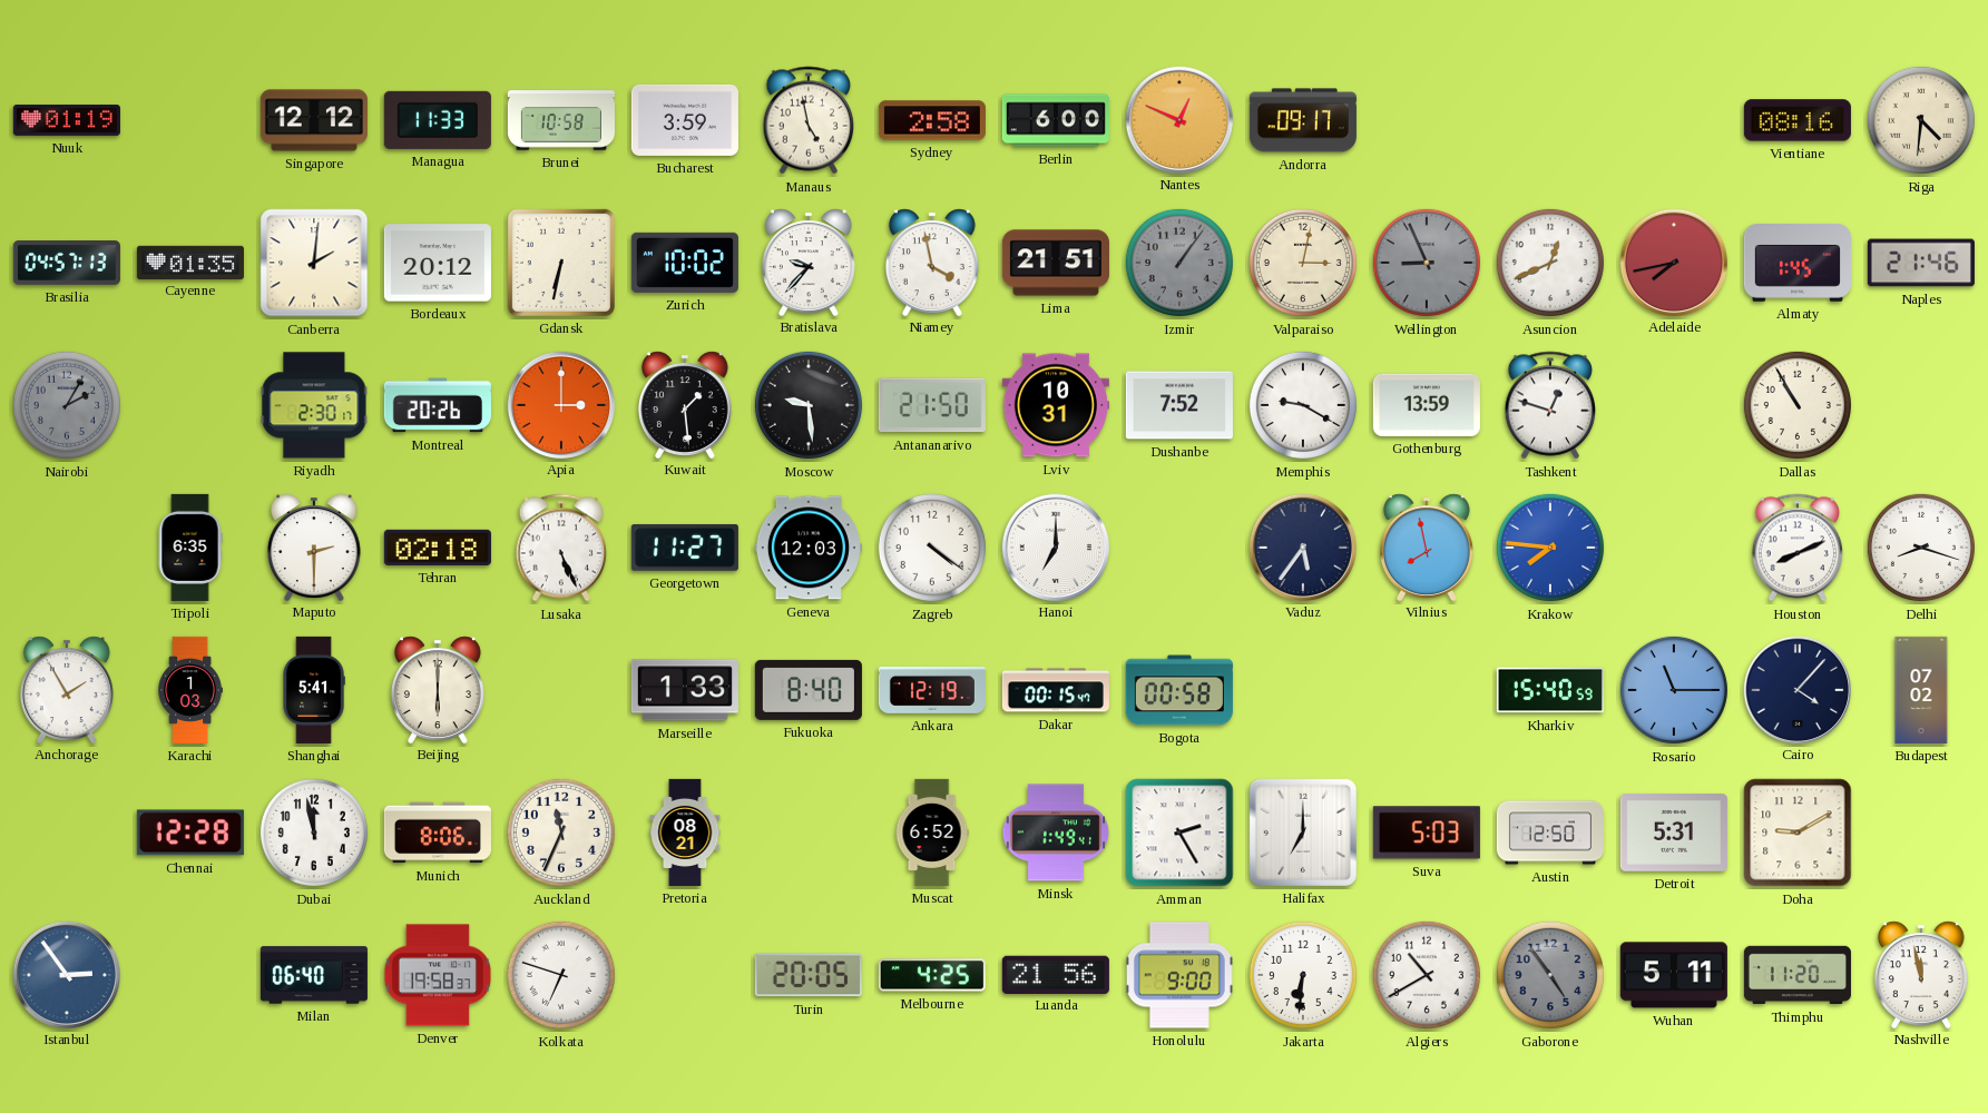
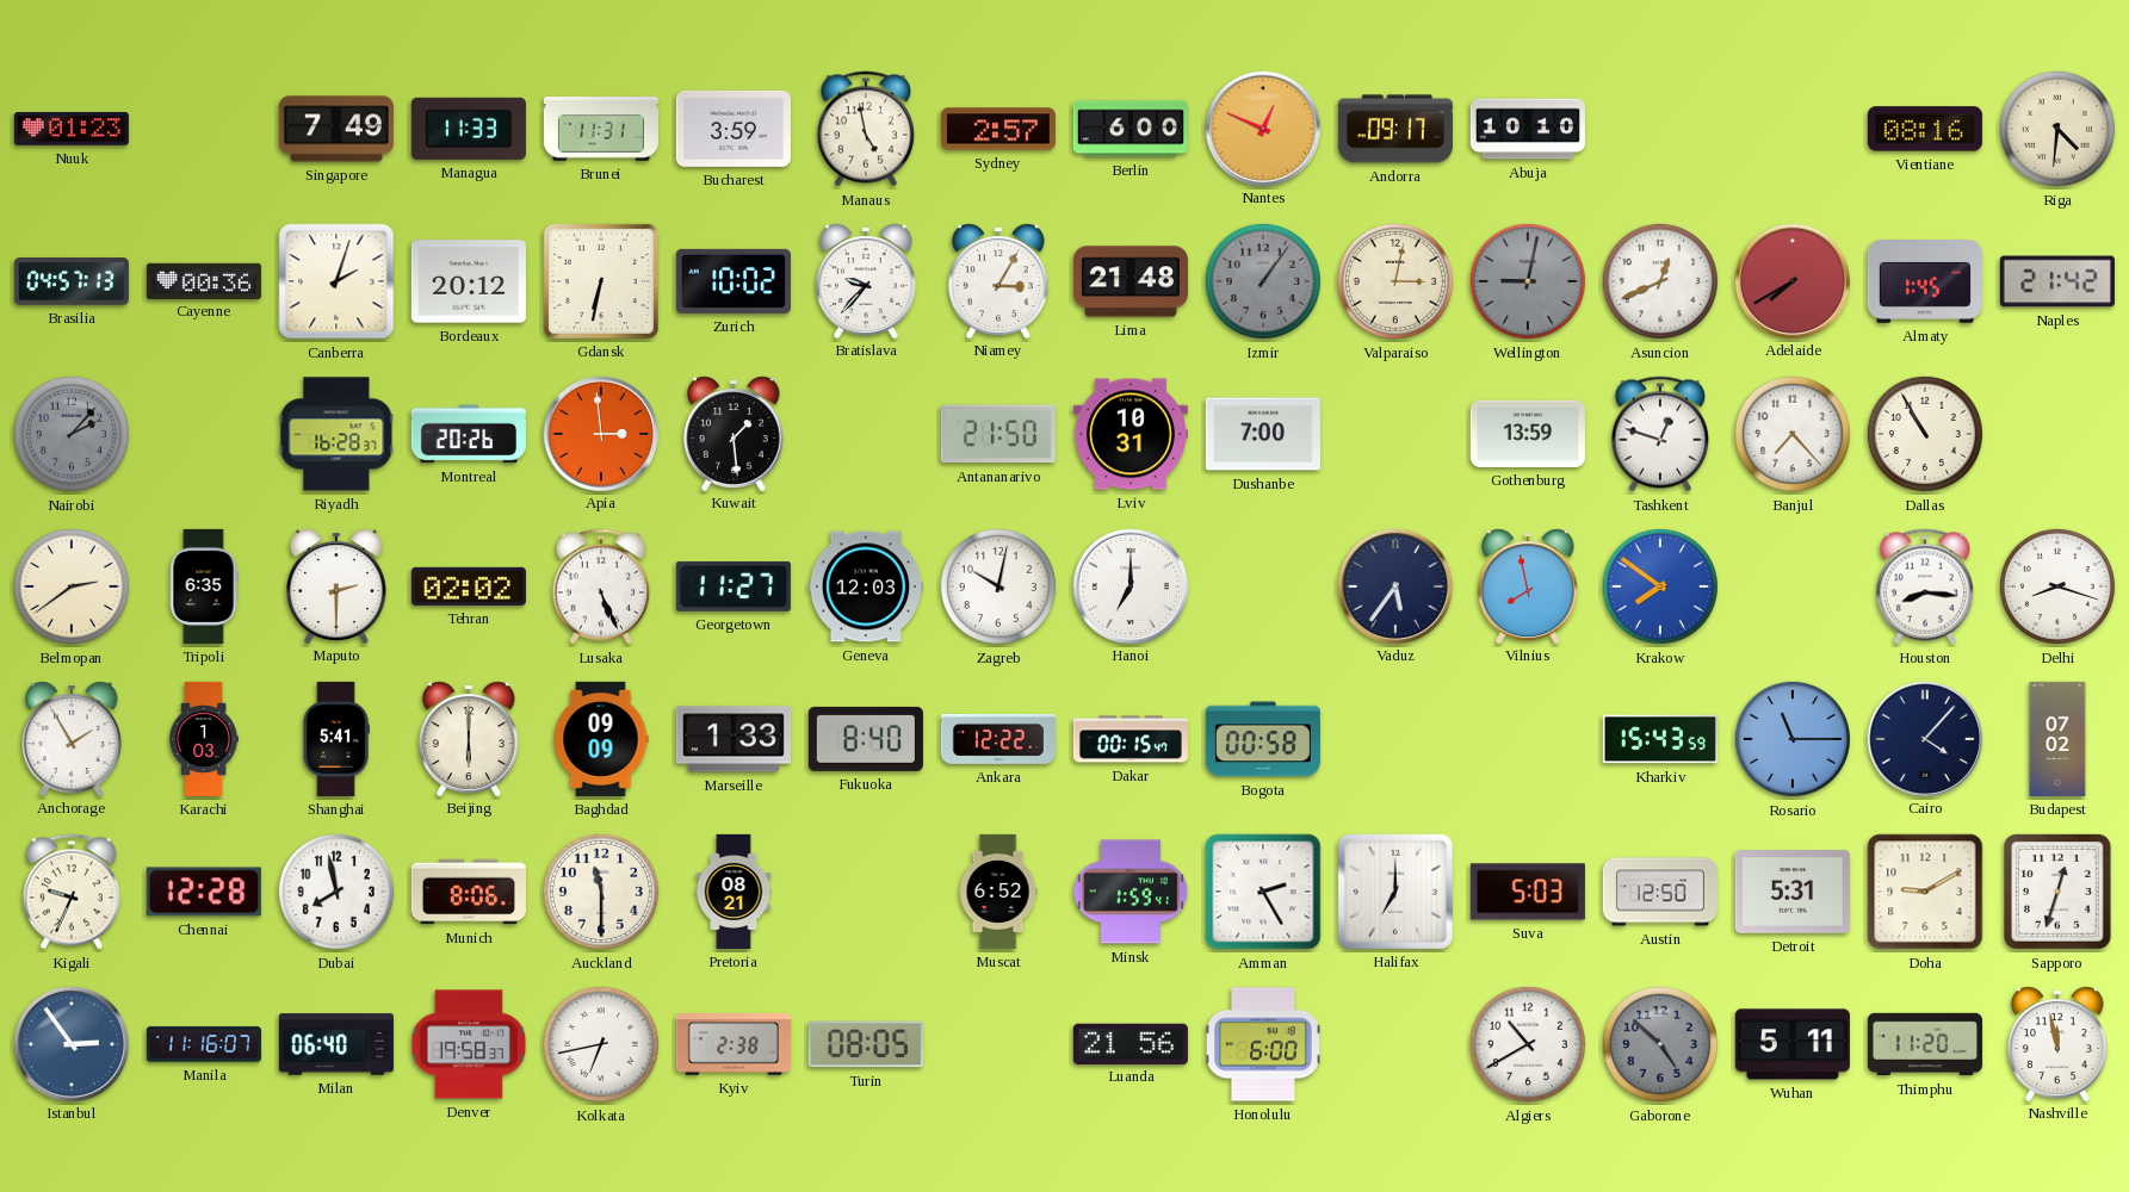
Nuuk: 01:19 -> 01:23 (72, 129)
Singapore: 12:12 -> 7:49 (336, 129)
Brunei: 10:58 -> 11:31 (601, 129)
Sydney: 2:58 -> 2:57 (998, 129)
Abuja: none -> 10:10 (1528, 129)
Cayenne: 01:35 -> 00:36 (204, 280)
Canberra: 2:01 -> 2:03 (336, 281)
Niamey: 3:58 -> 3:05 (998, 280)
Lima: 21:51 -> 21:48 (1131, 281)
Wellington: 8:56 -> 9:02 (1528, 281)
Adelaide: 7:43 -> 7:40 (1791, 280)
Naples: 21:46 -> 21:42 (2057, 281)
Nairobi: 2:05 -> 2:07 (72, 434)
Riyadh: 2:30 -> 16:28 (336, 434)
Apia: 3:00 -> 2:59 (600, 433)
Moscow: 9:29 -> none (809, 405)
Dushanbe: 7:52 -> 7:00 (1263, 434)
Memphis: 9:20 -> none (1303, 405)
Banjul: none -> 7:23 (1793, 434)
Belmopan: none -> 2:39 (72, 586)
Tehran: 02:18 -> 02:02 (469, 586)
Zagreb: 4:21 -> 10:02 (998, 586)
Krakow: 7:46 -> 7:51 (1660, 586)
Houston: 8:11 -> 8:16 (1924, 586)
Baghdad: none -> 09:09 (601, 739)
Ankara: 12:19 -> 12:22 (998, 739)
Kharkiv: 15:40 -> 15:43 (1660, 739)
Kigali: none -> 9:34 (70, 892)
Dubai: 11:58 -> 7:58 (336, 892)
Auckland: 11:34 -> 11:30 (601, 892)
Minsk: 1:49 -> 1:59 (1131, 892)
Sapporo: none -> 12:33 (2059, 893)
Manila: none -> 11:16 (204, 1044)
Kolkata: 6:48 -> 6:43 (601, 1044)
Kyiv: none -> 2:38 (734, 1044)
Turin: 20:05 -> 08:05 (866, 1044)
Melbourne: 4:25 -> none (932, 975)
Honolulu: 9:00 -> 6:00 (1263, 1044)
Jakarta: 6:31 -> none (1303, 975)
Gaborone: 4:54 -> 4:52 (1660, 1044)
